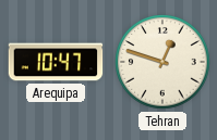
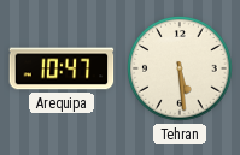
Tehran: 12:48 -> 5:29 (180, 68)
